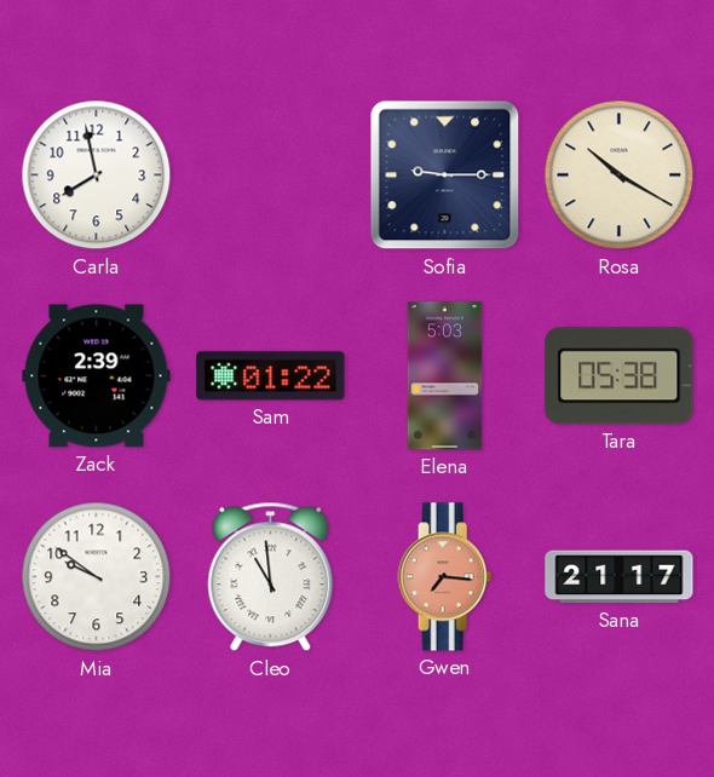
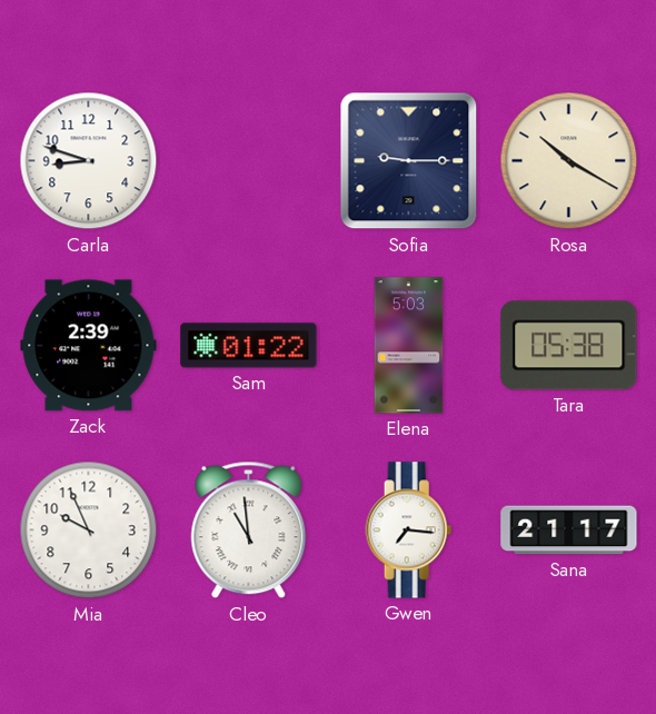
Carla: 7:58 -> 8:48 (89, 161)
Mia: 9:51 -> 9:56 (89, 530)
Gwen dial: salmon -> white (409, 530)
